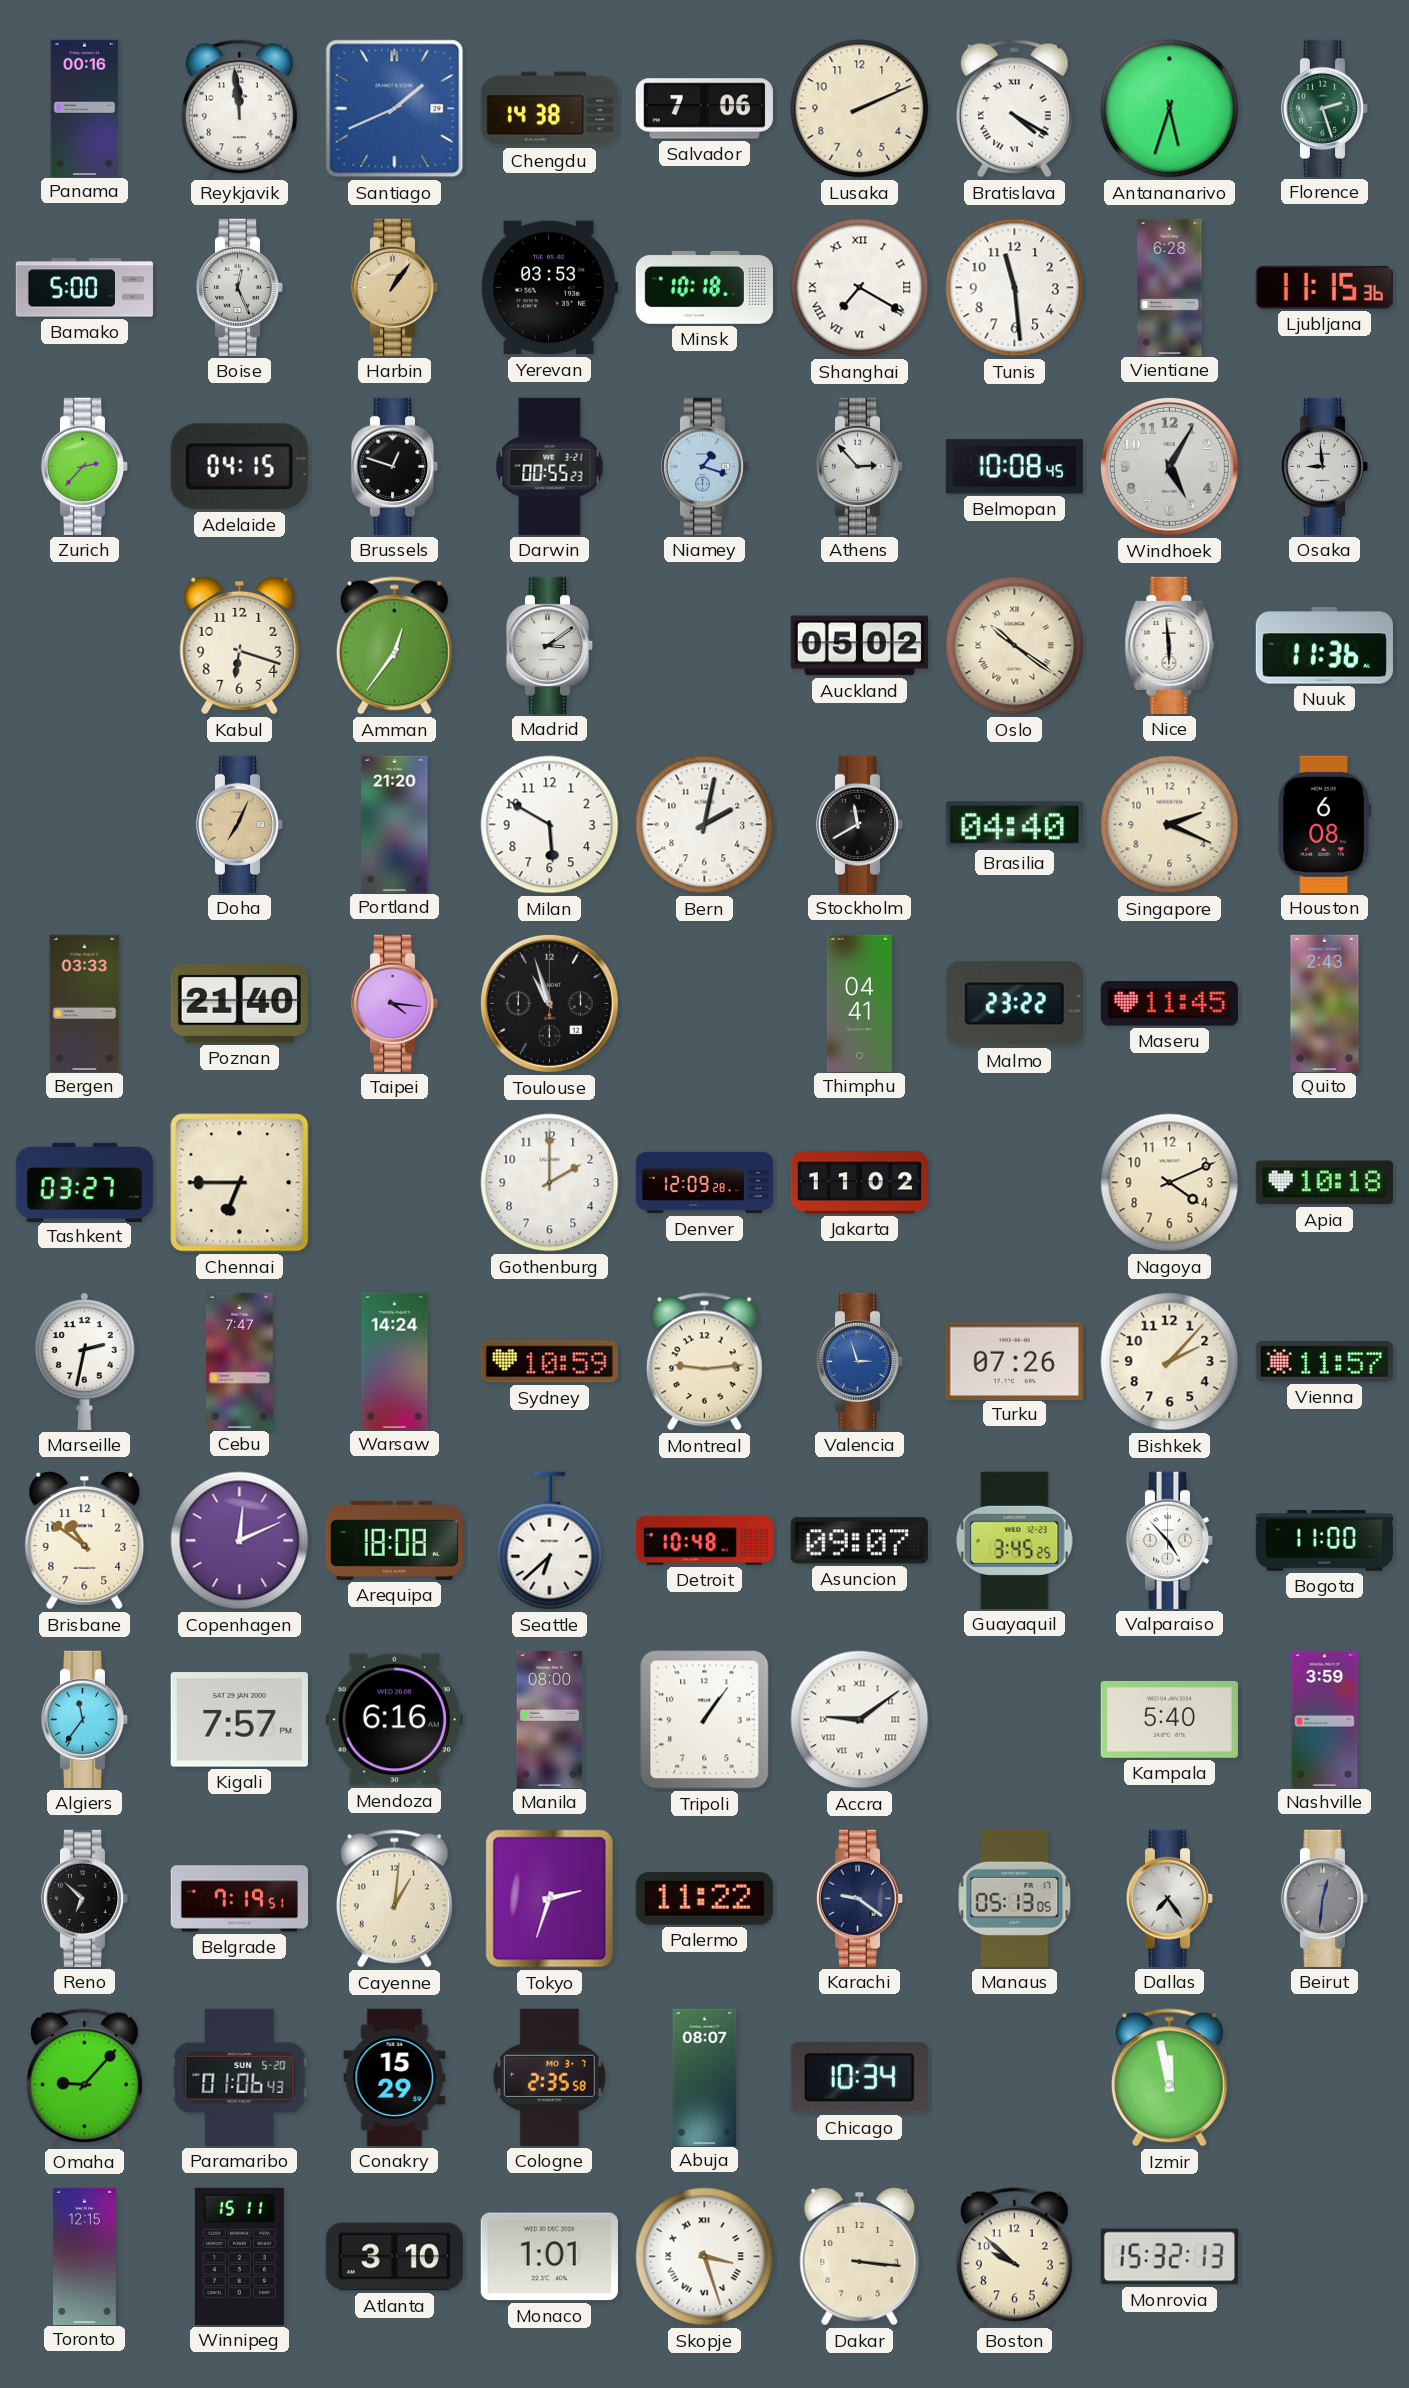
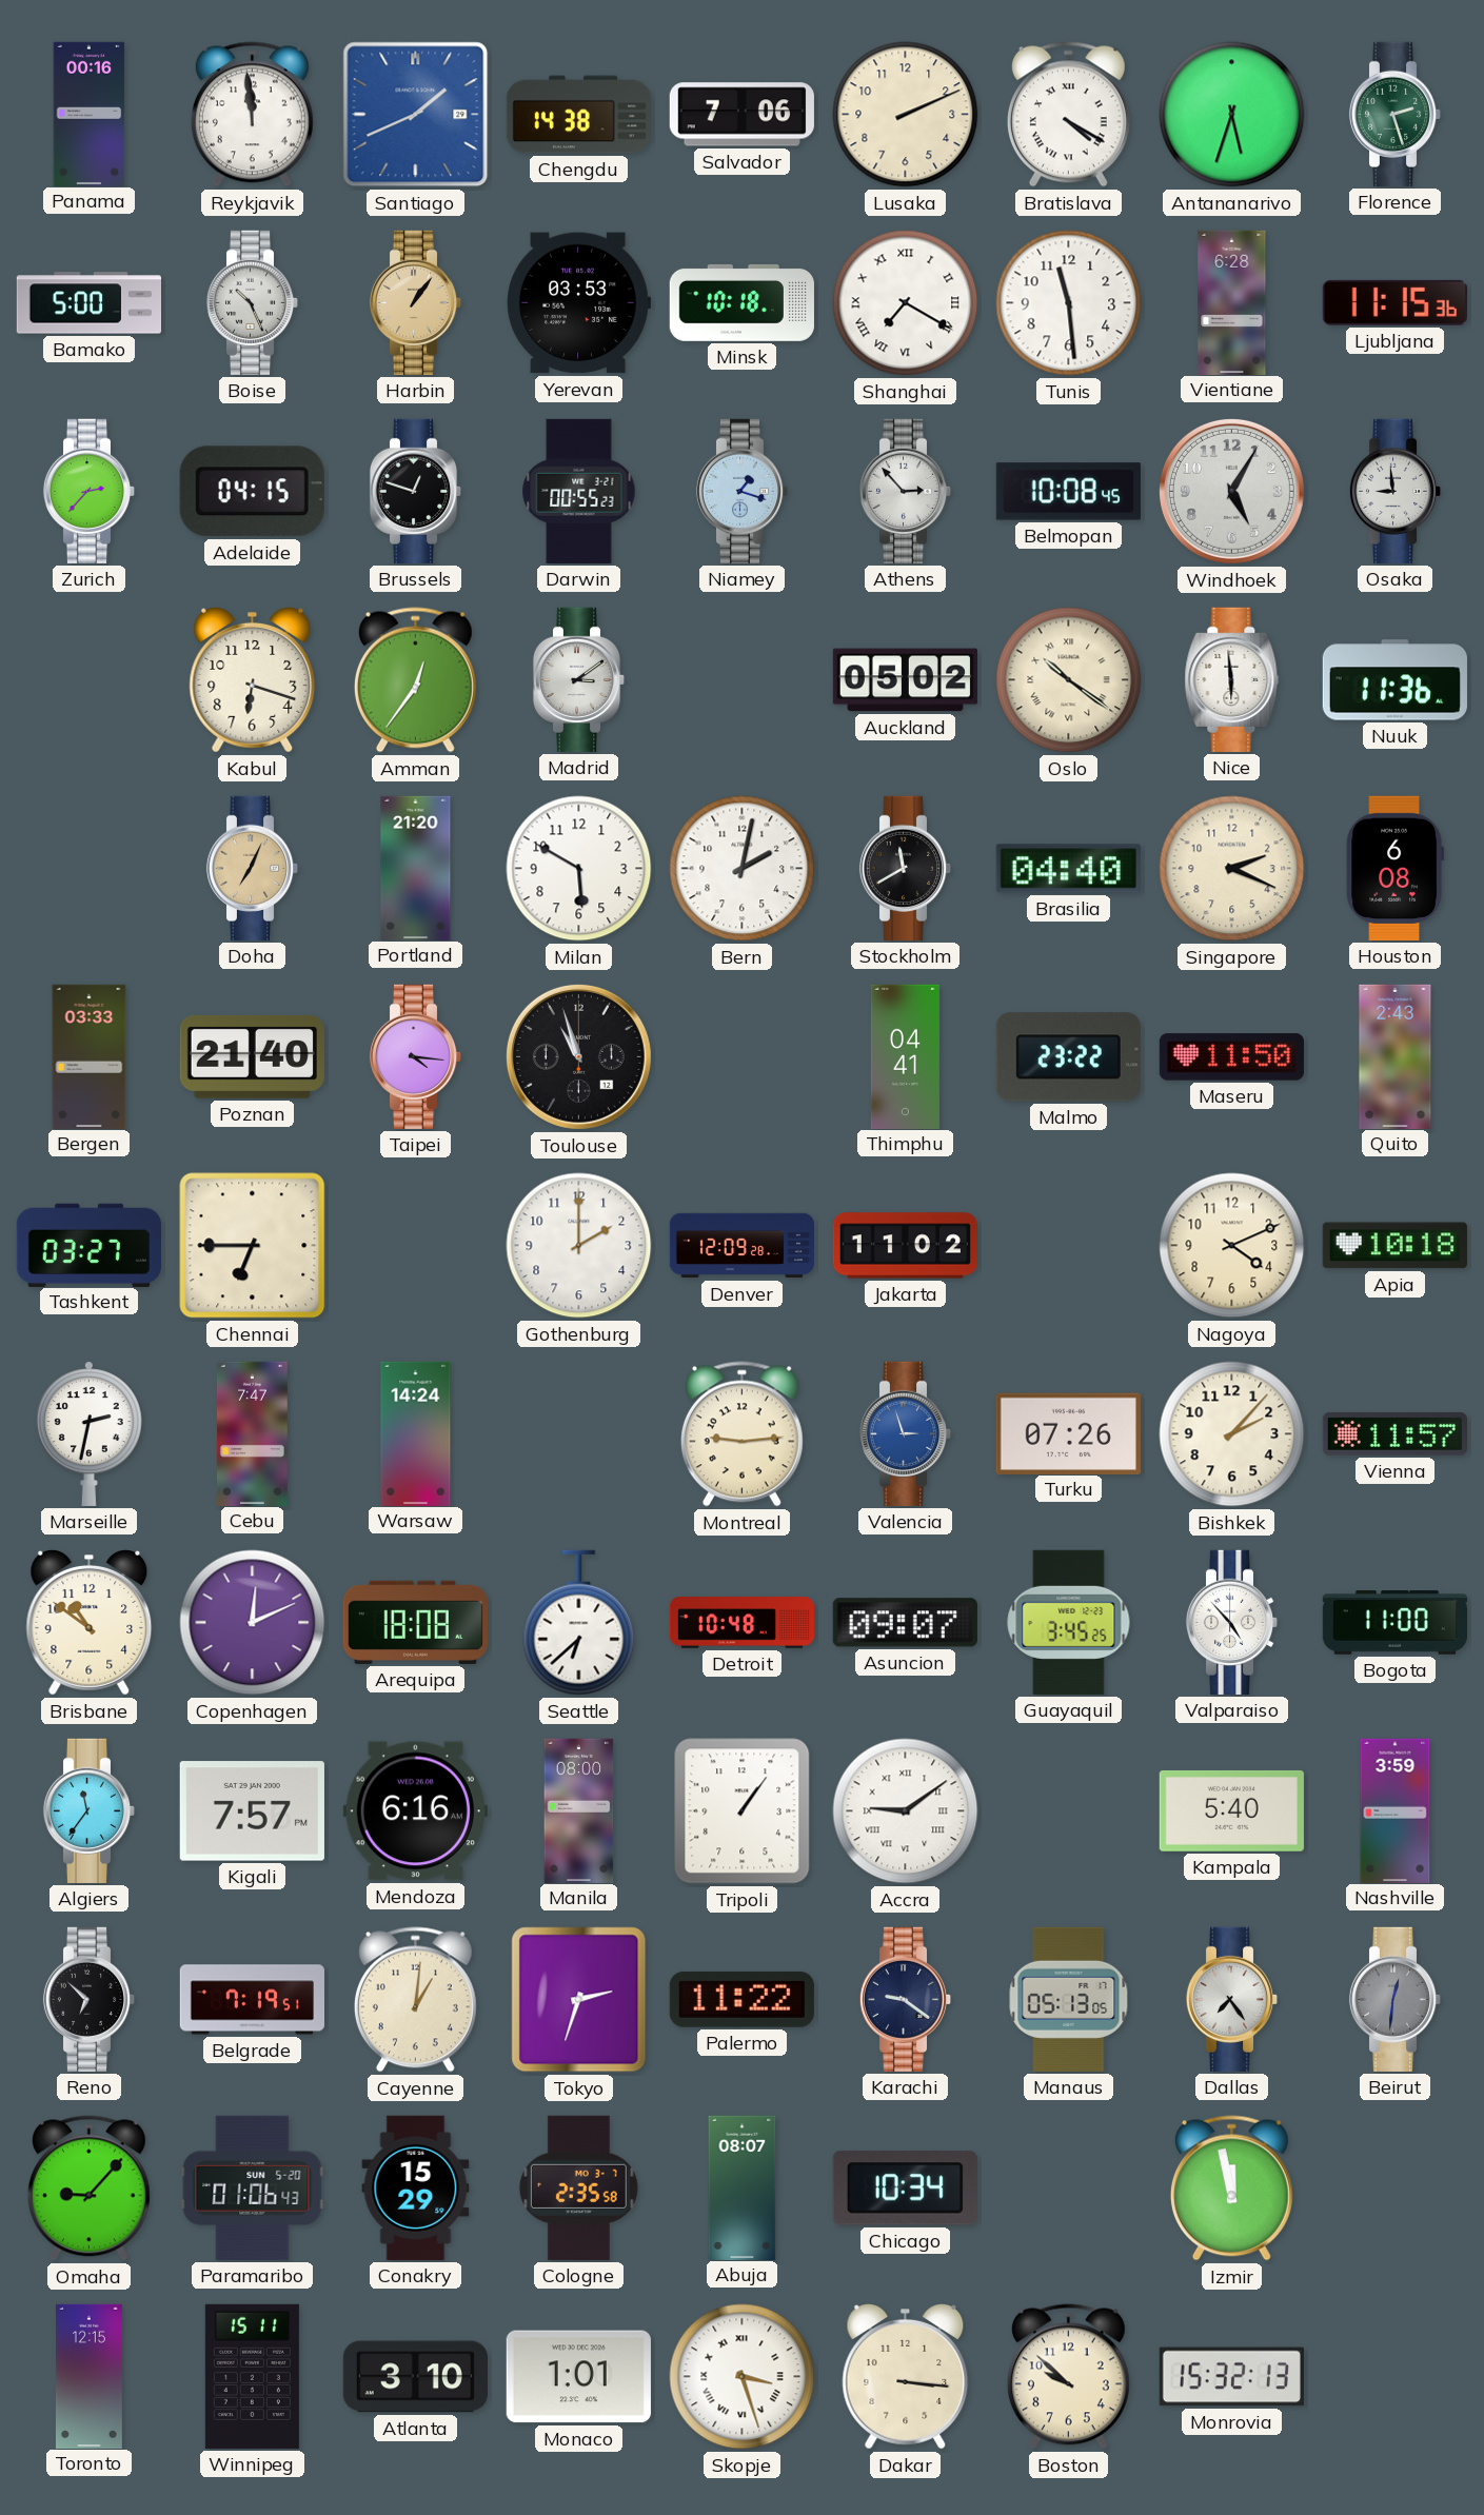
Boise: 12:26 -> 10:26 (253, 302)
Maseru: 11:45 -> 11:50 (1231, 1057)
Sydney: 10:59 -> none (549, 1362)
